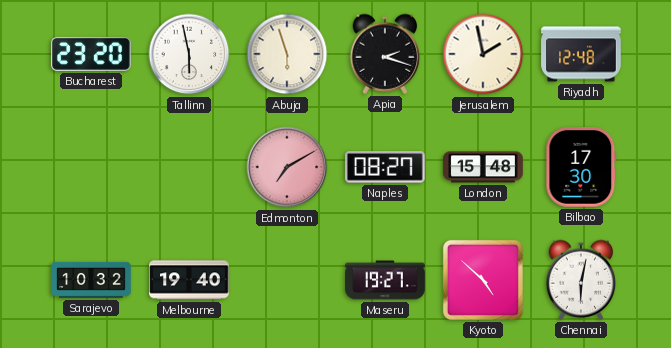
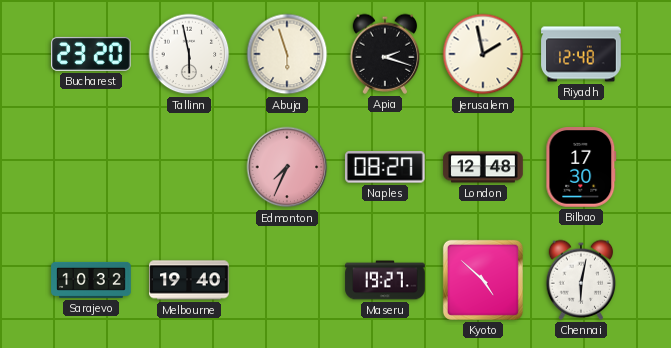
Edmonton: 7:10 -> 7:34 (287, 167)
London: 15:48 -> 12:48 (483, 167)
